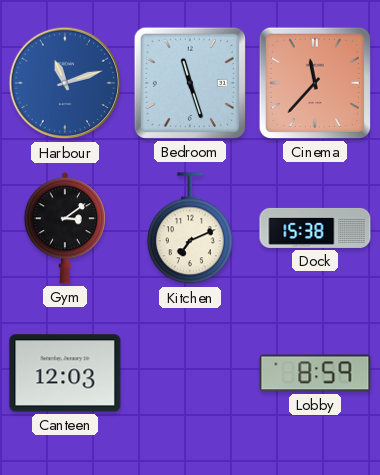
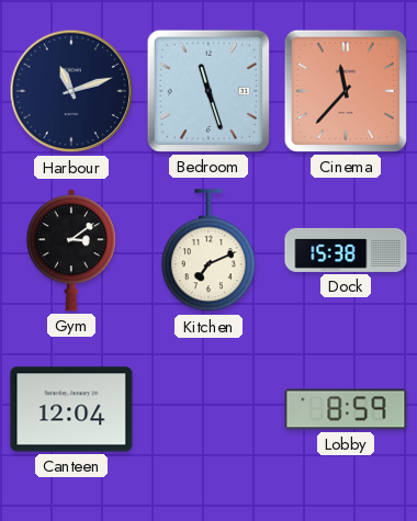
Harbour dial: blue -> navy (71, 91)
Canteen: 12:03 -> 12:04 (71, 409)
